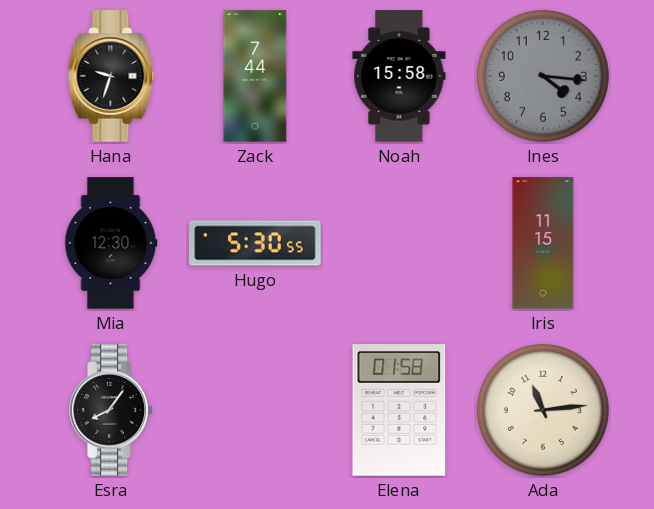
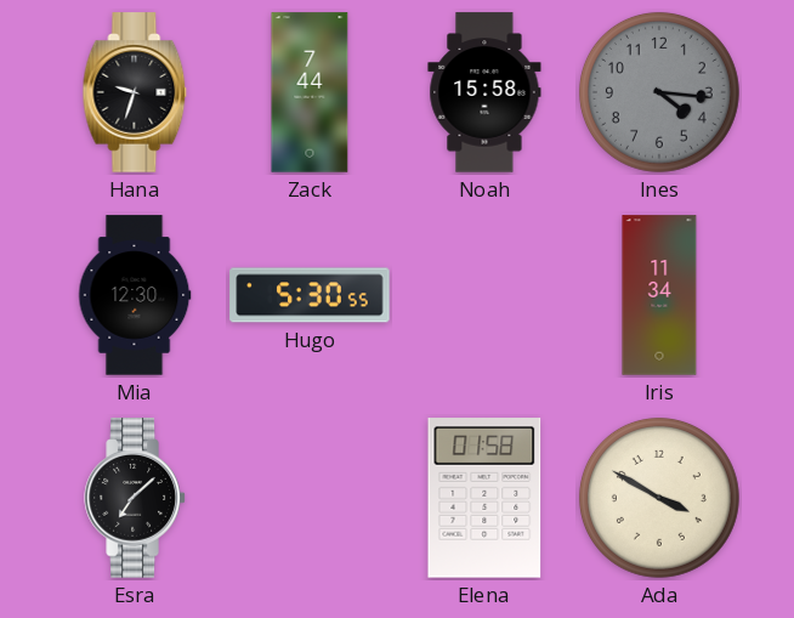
Iris: 11:15 -> 11:34 (659, 295)
Esra: 8:06 -> 7:08 (135, 498)
Ada: 11:14 -> 3:50 (659, 498)
